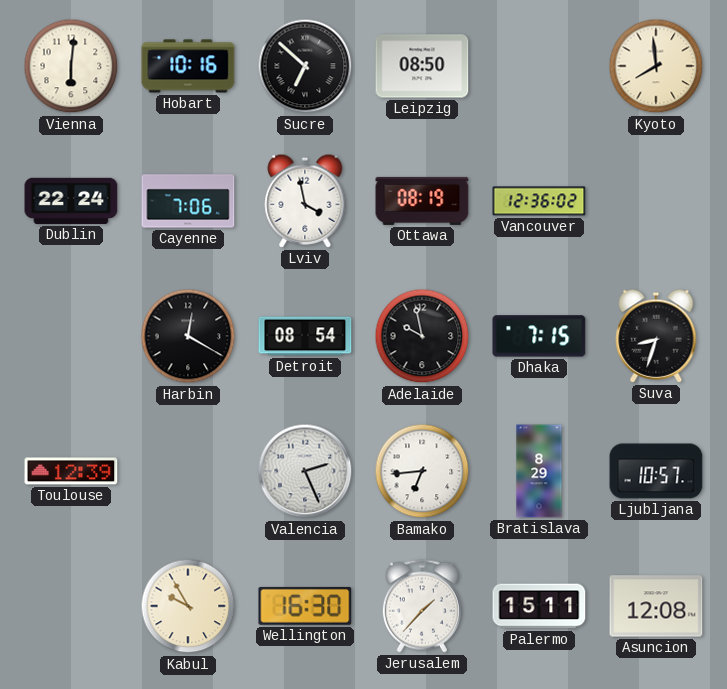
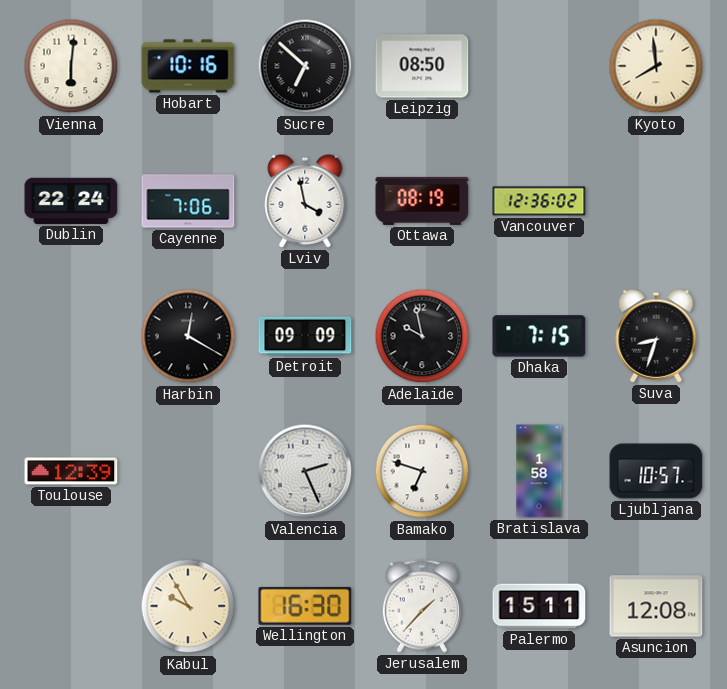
Detroit: 08:54 -> 09:09 (305, 336)
Bamako: 6:44 -> 6:48 (422, 471)
Bratislava: 8:29 -> 1:58 (539, 471)
